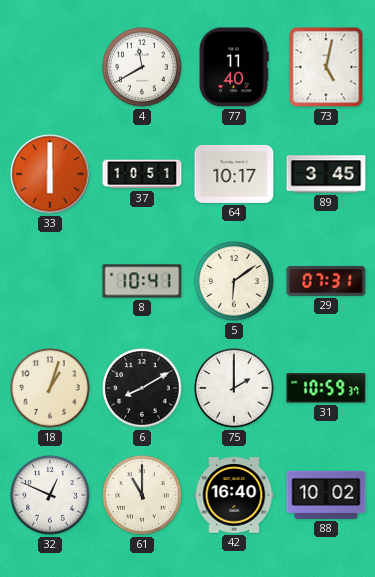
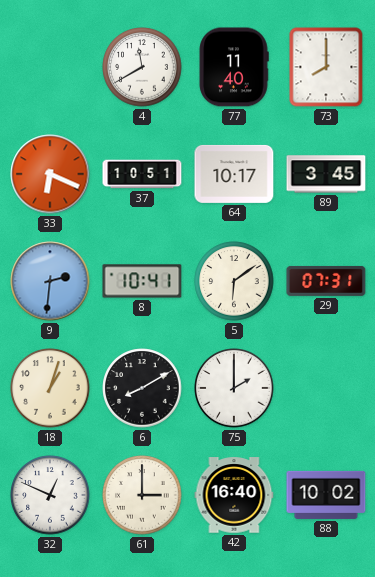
73: 5:02 -> 8:00 (326, 67)
33: 6:00 -> 6:19 (50, 174)
9: none -> 2:31 (50, 281)
31: 10:59 -> none (326, 388)
61: 11:00 -> 3:00 (142, 495)
